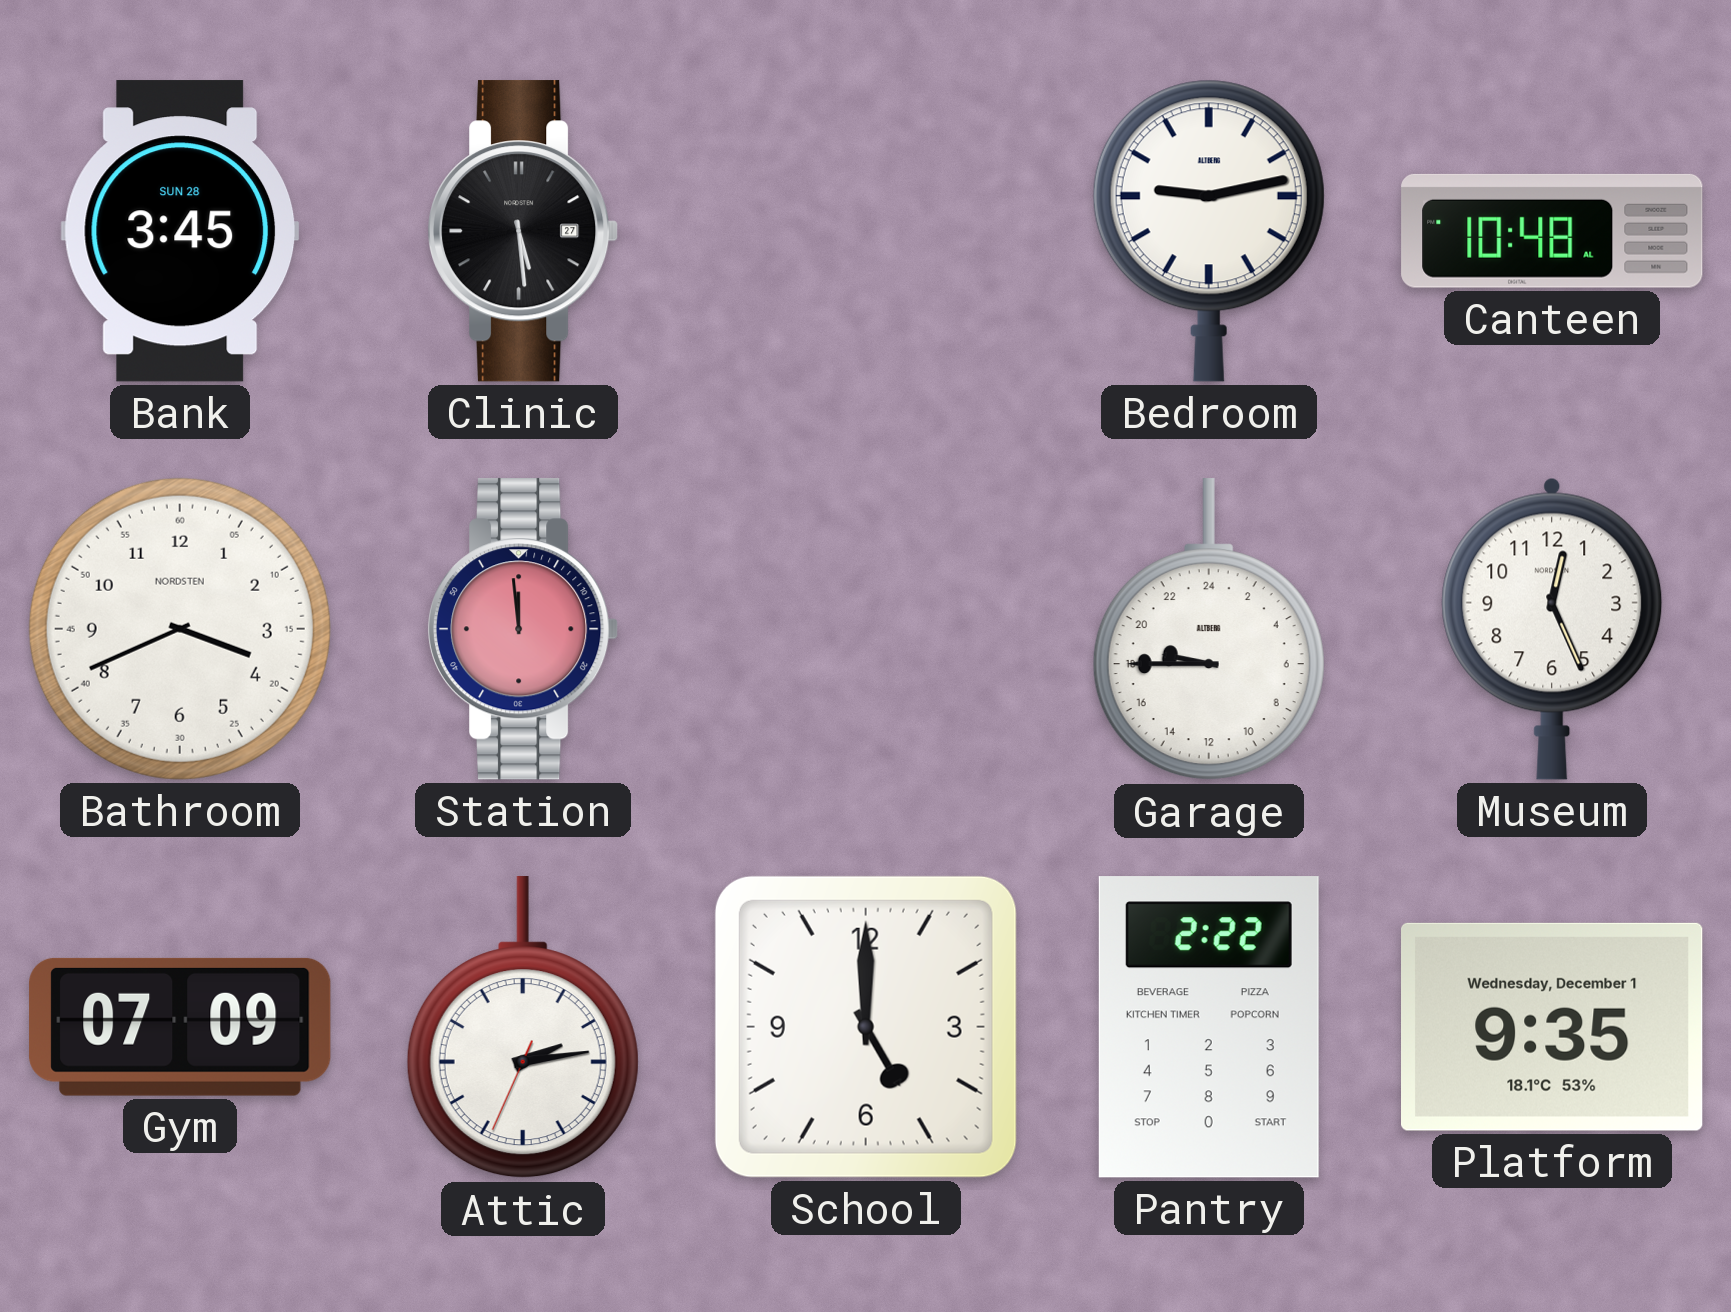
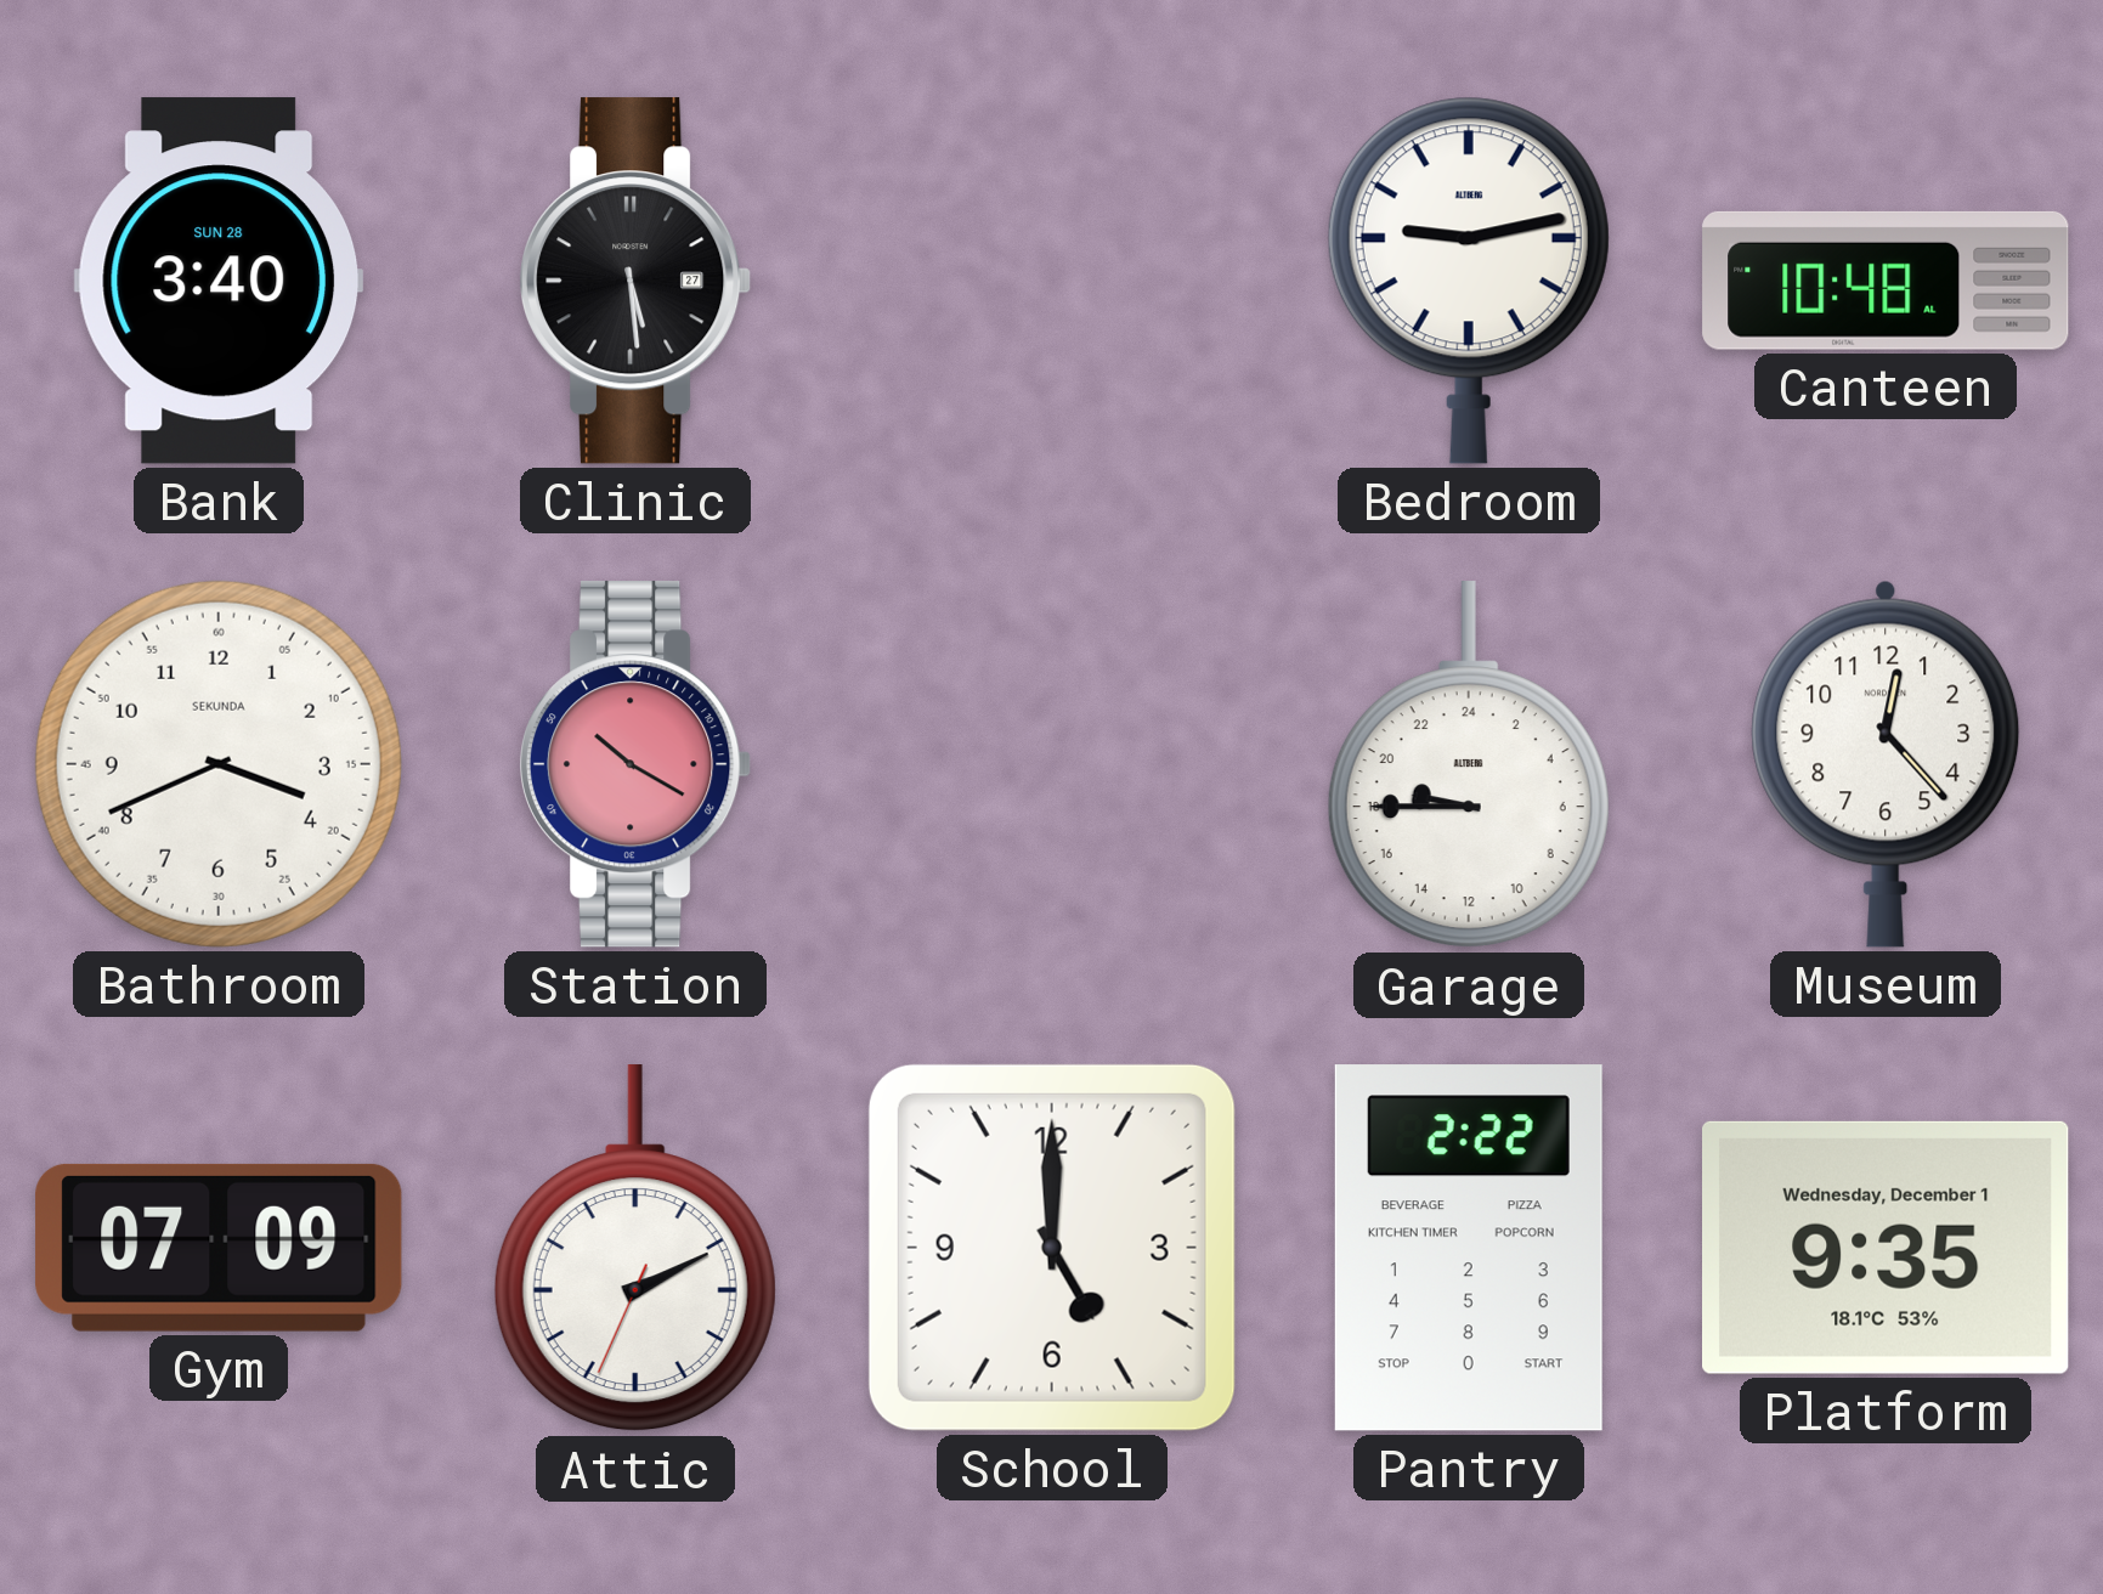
Bank: 3:45 -> 3:40 (219, 281)
Bathroom brand: NORDSTEN -> SEKUNDA (219, 764)
Station: 11:59 -> 10:20 (637, 764)
Museum: 12:26 -> 12:23 (1886, 764)
Attic: 2:13 -> 2:10 (635, 1249)
